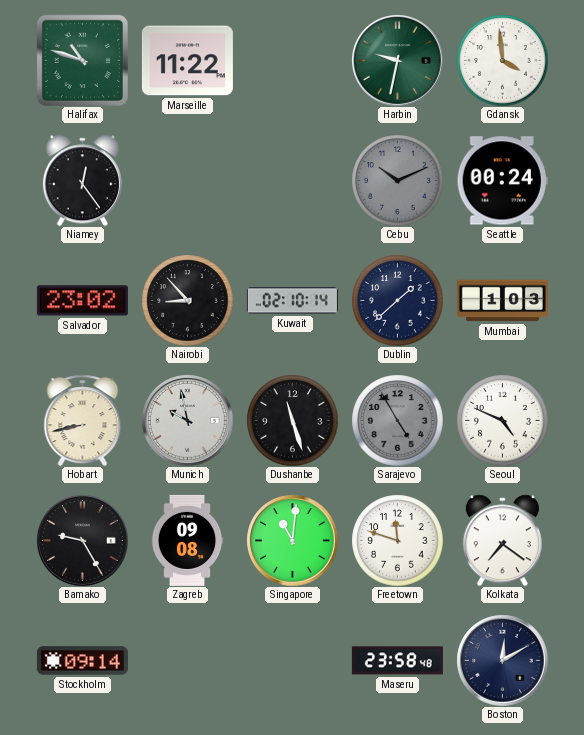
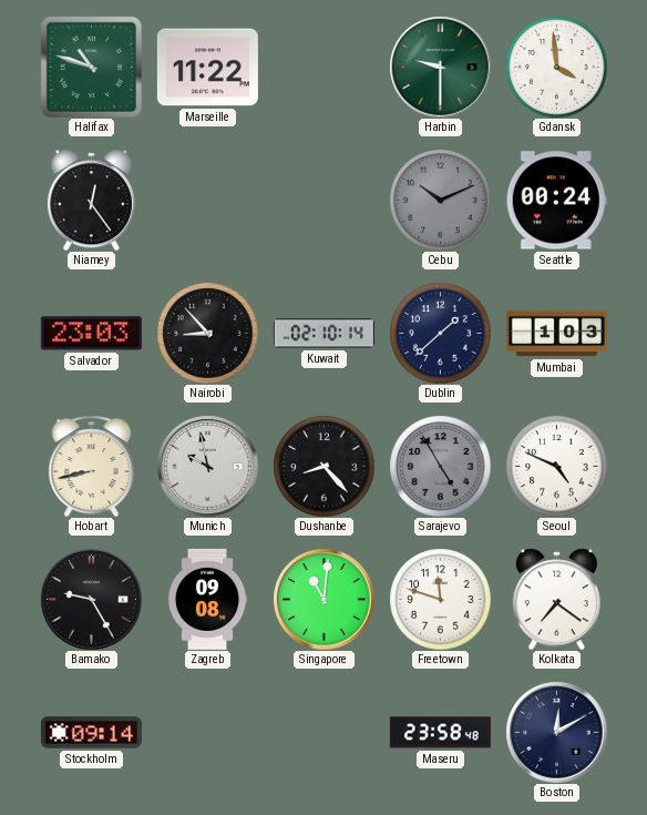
Harbin: 9:32 -> 9:30 (440, 67)
Salvador: 23:02 -> 23:03 (91, 334)
Dushanbe: 11:27 -> 8:23 (323, 466)
